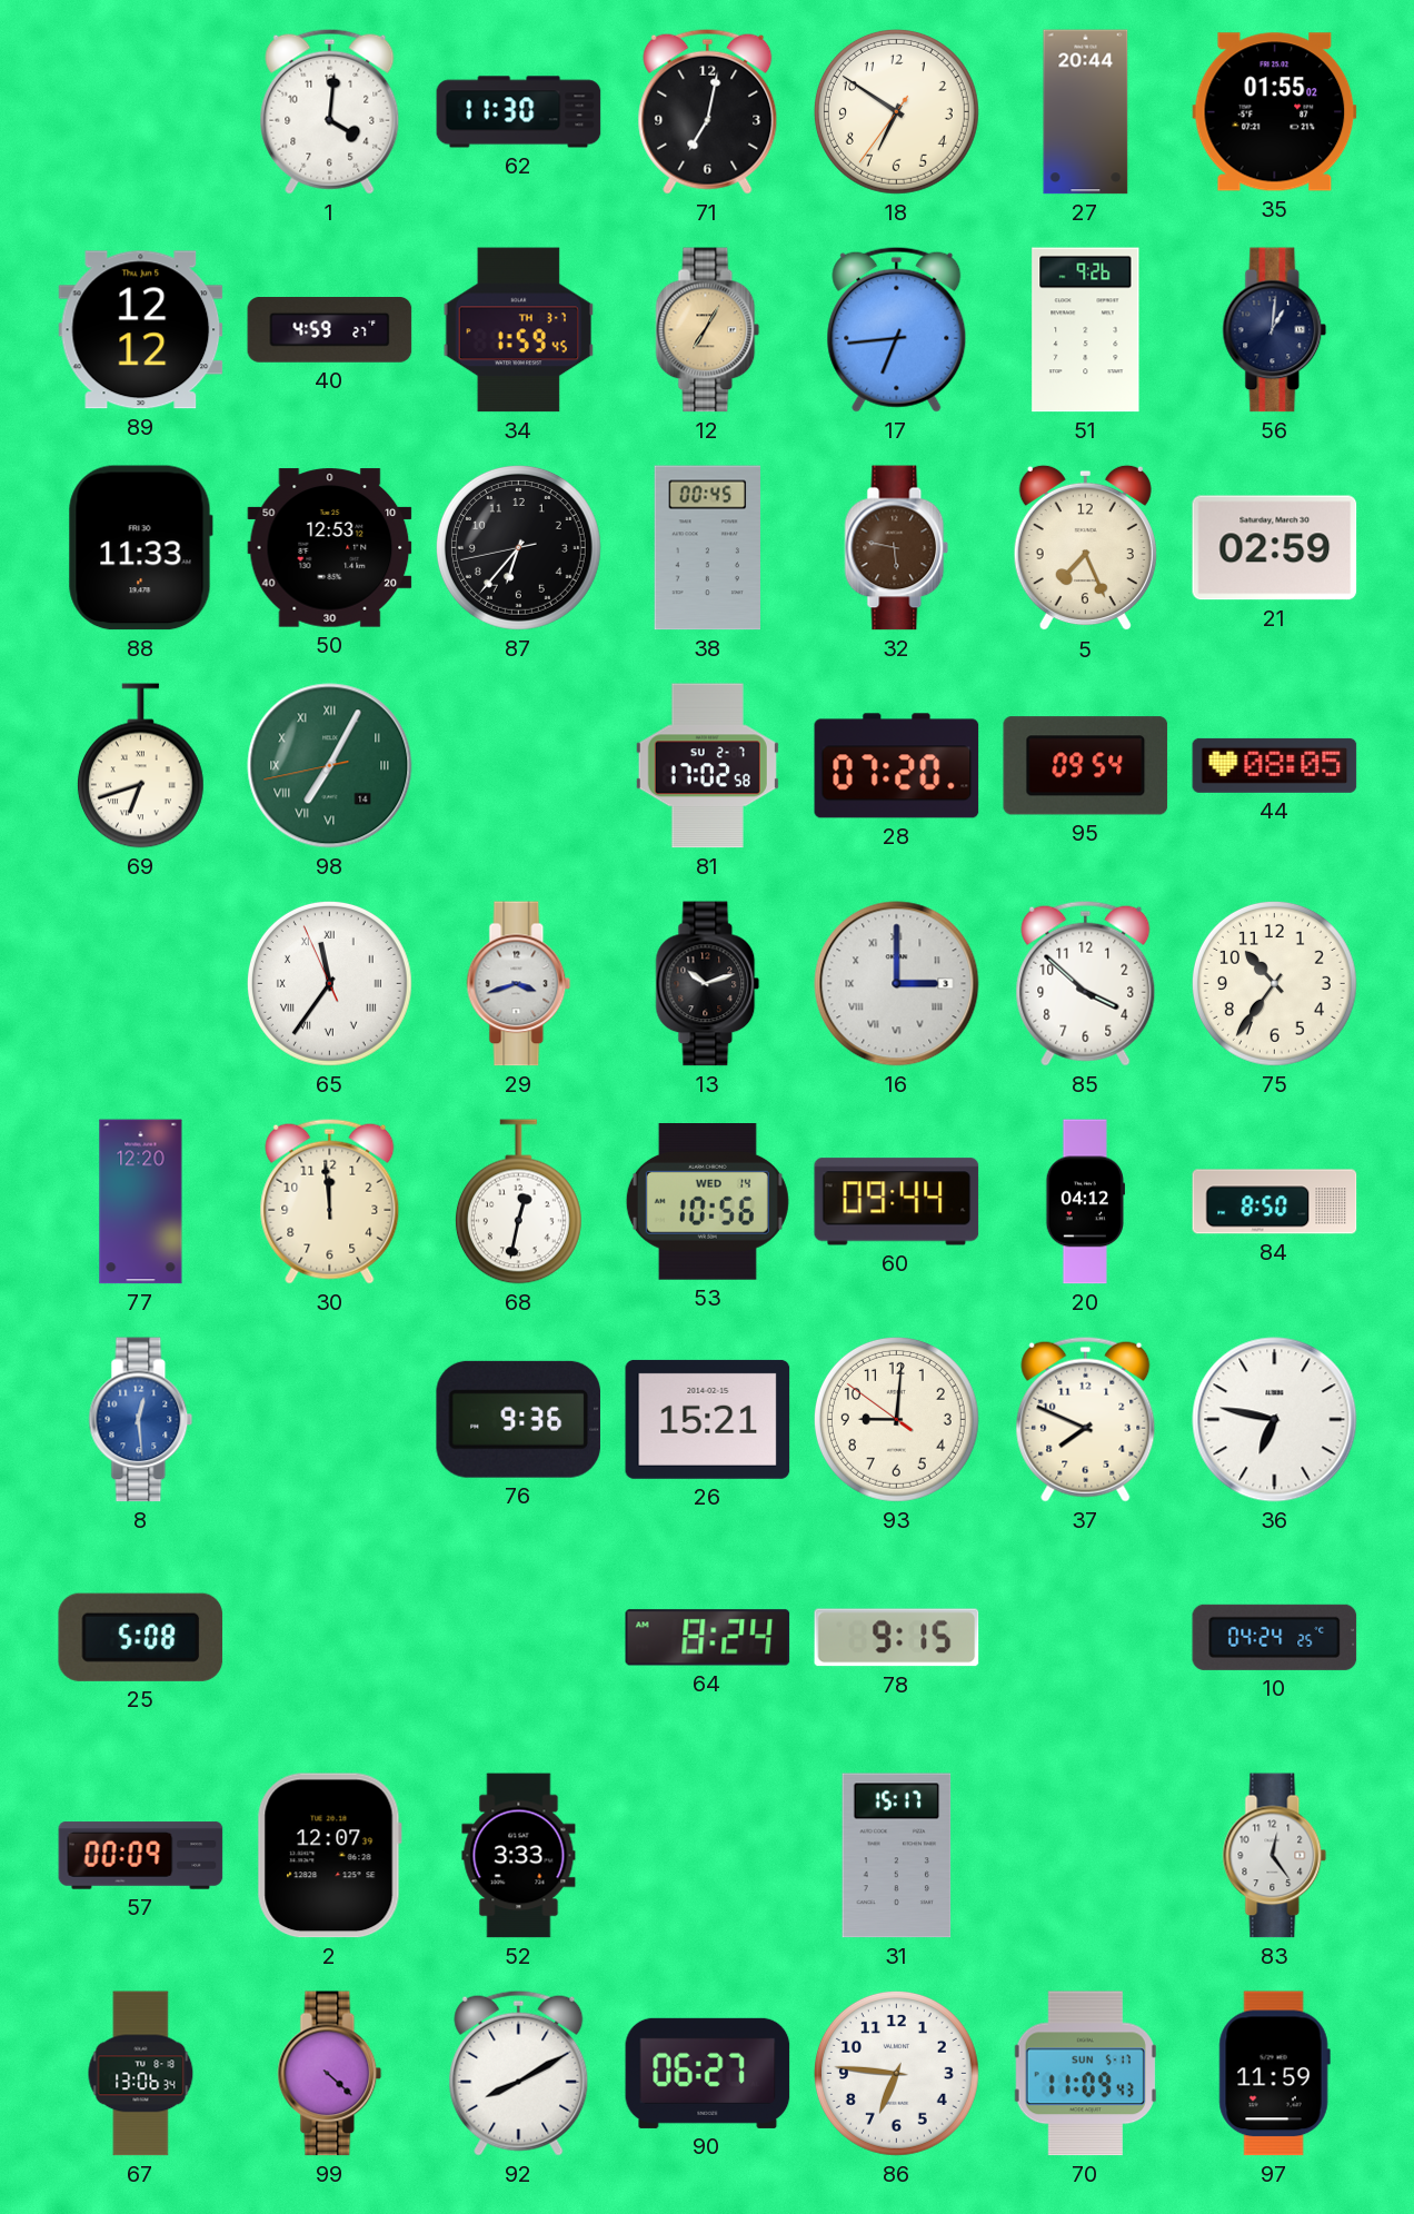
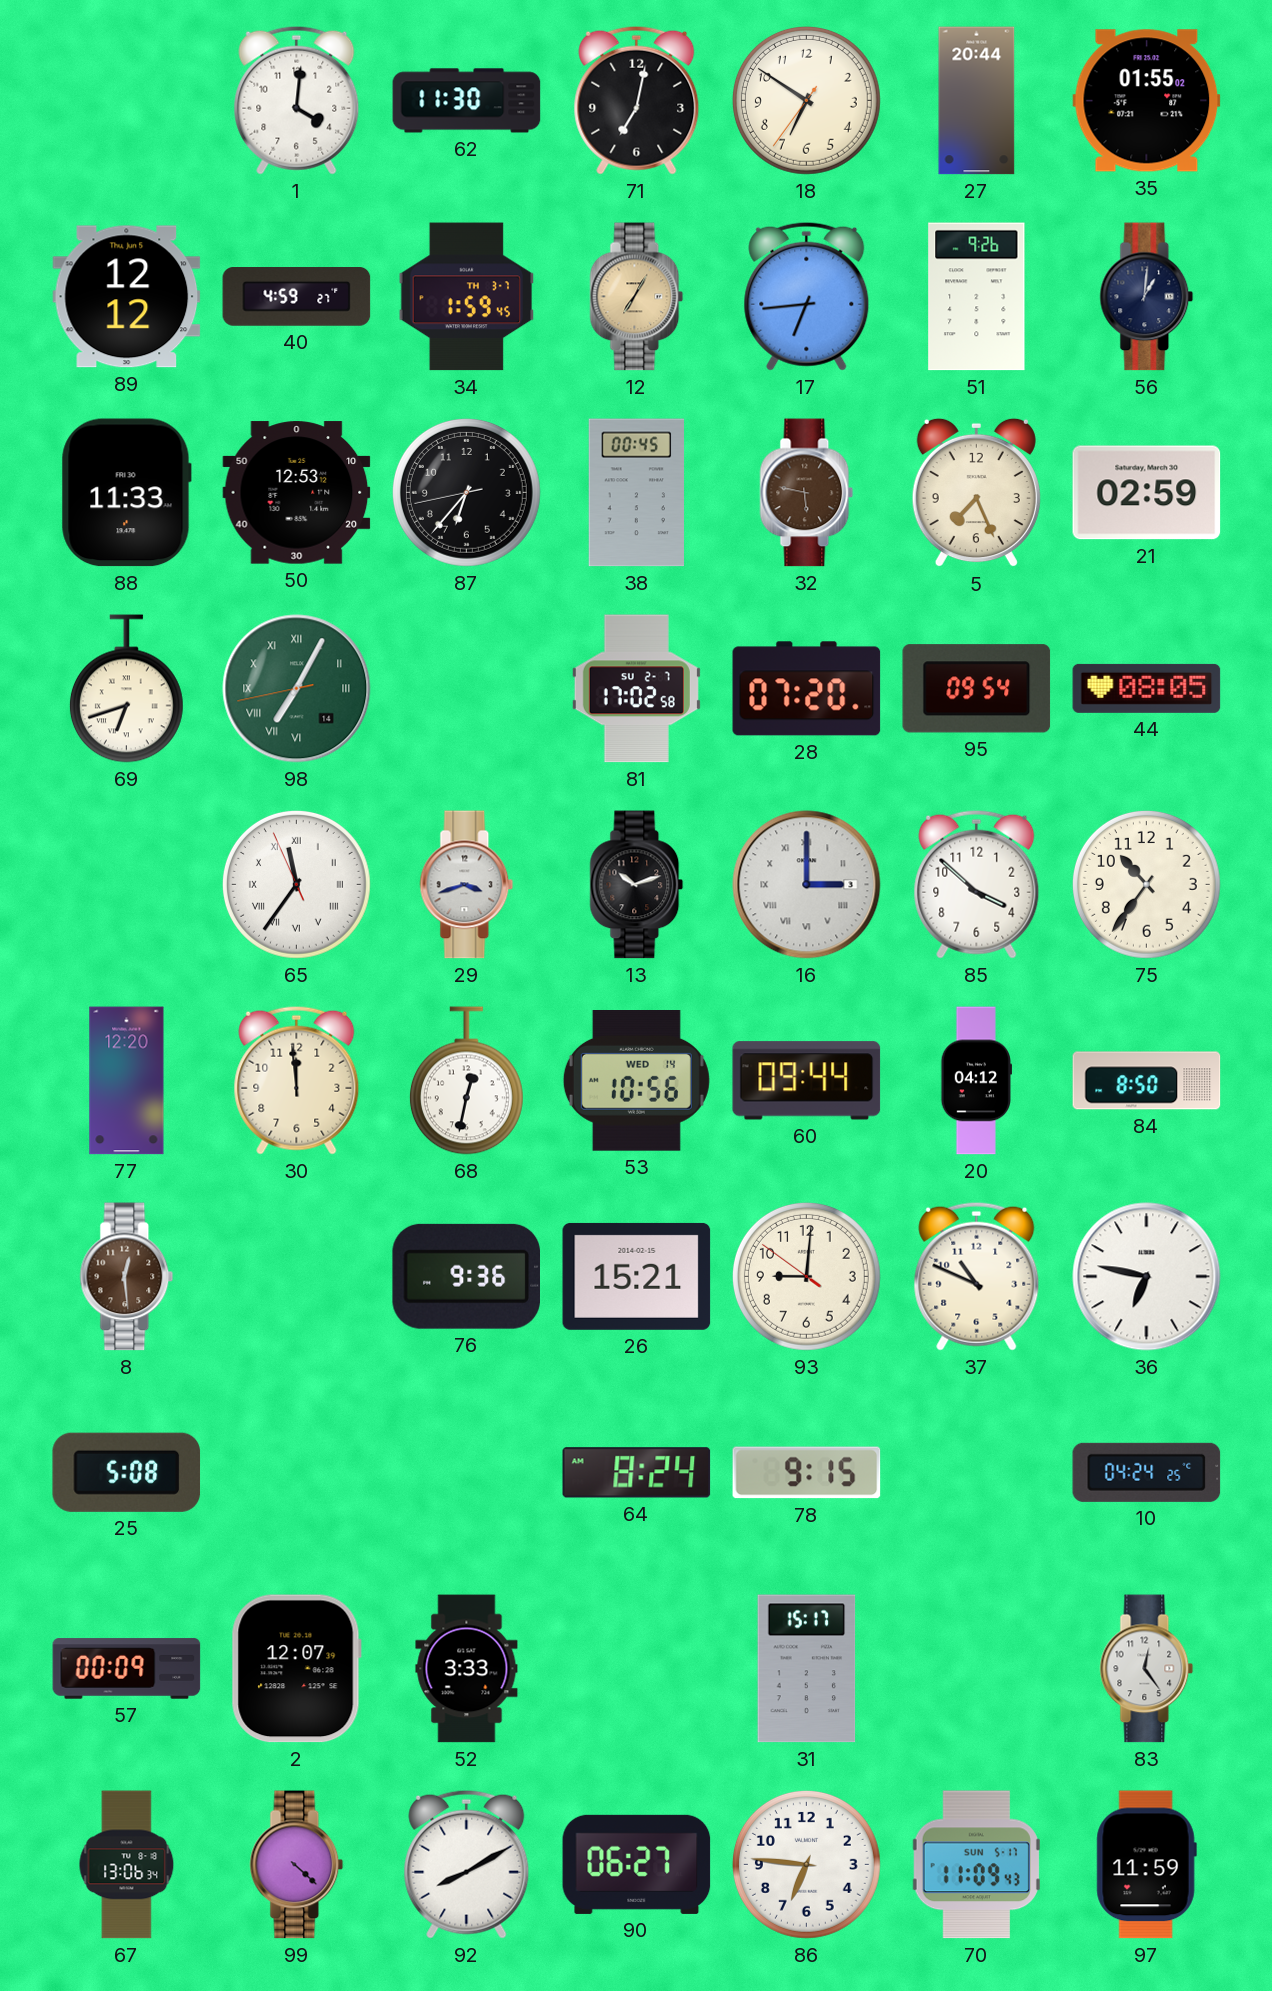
8 dial: blue -> brown (127, 1277)
37: 7:49 -> 10:49 (977, 1276)
